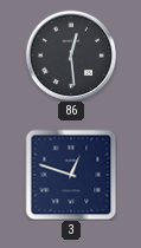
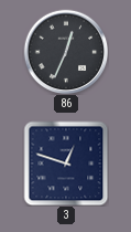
86: 12:29 -> 12:34 (66, 52)
